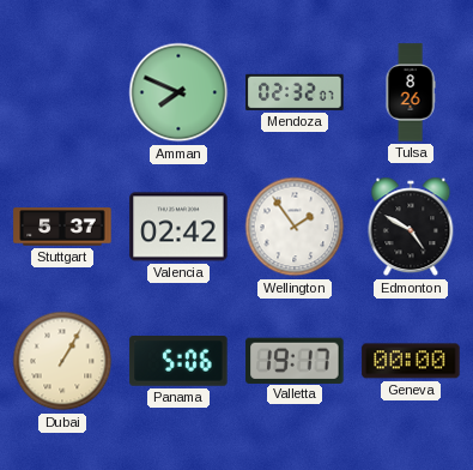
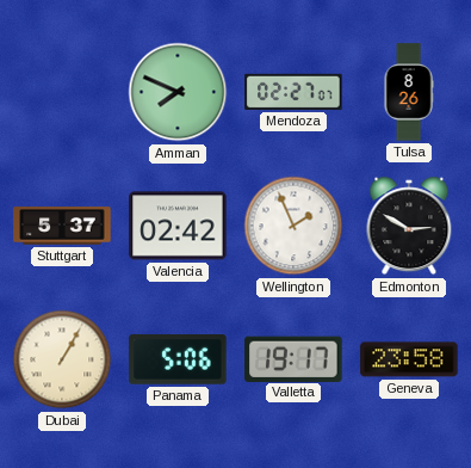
Mendoza: 02:32 -> 02:27 (293, 92)
Wellington: 1:54 -> 1:56 (293, 226)
Edmonton: 4:50 -> 2:50 (409, 226)
Geneva: 00:00 -> 23:58 (409, 359)
